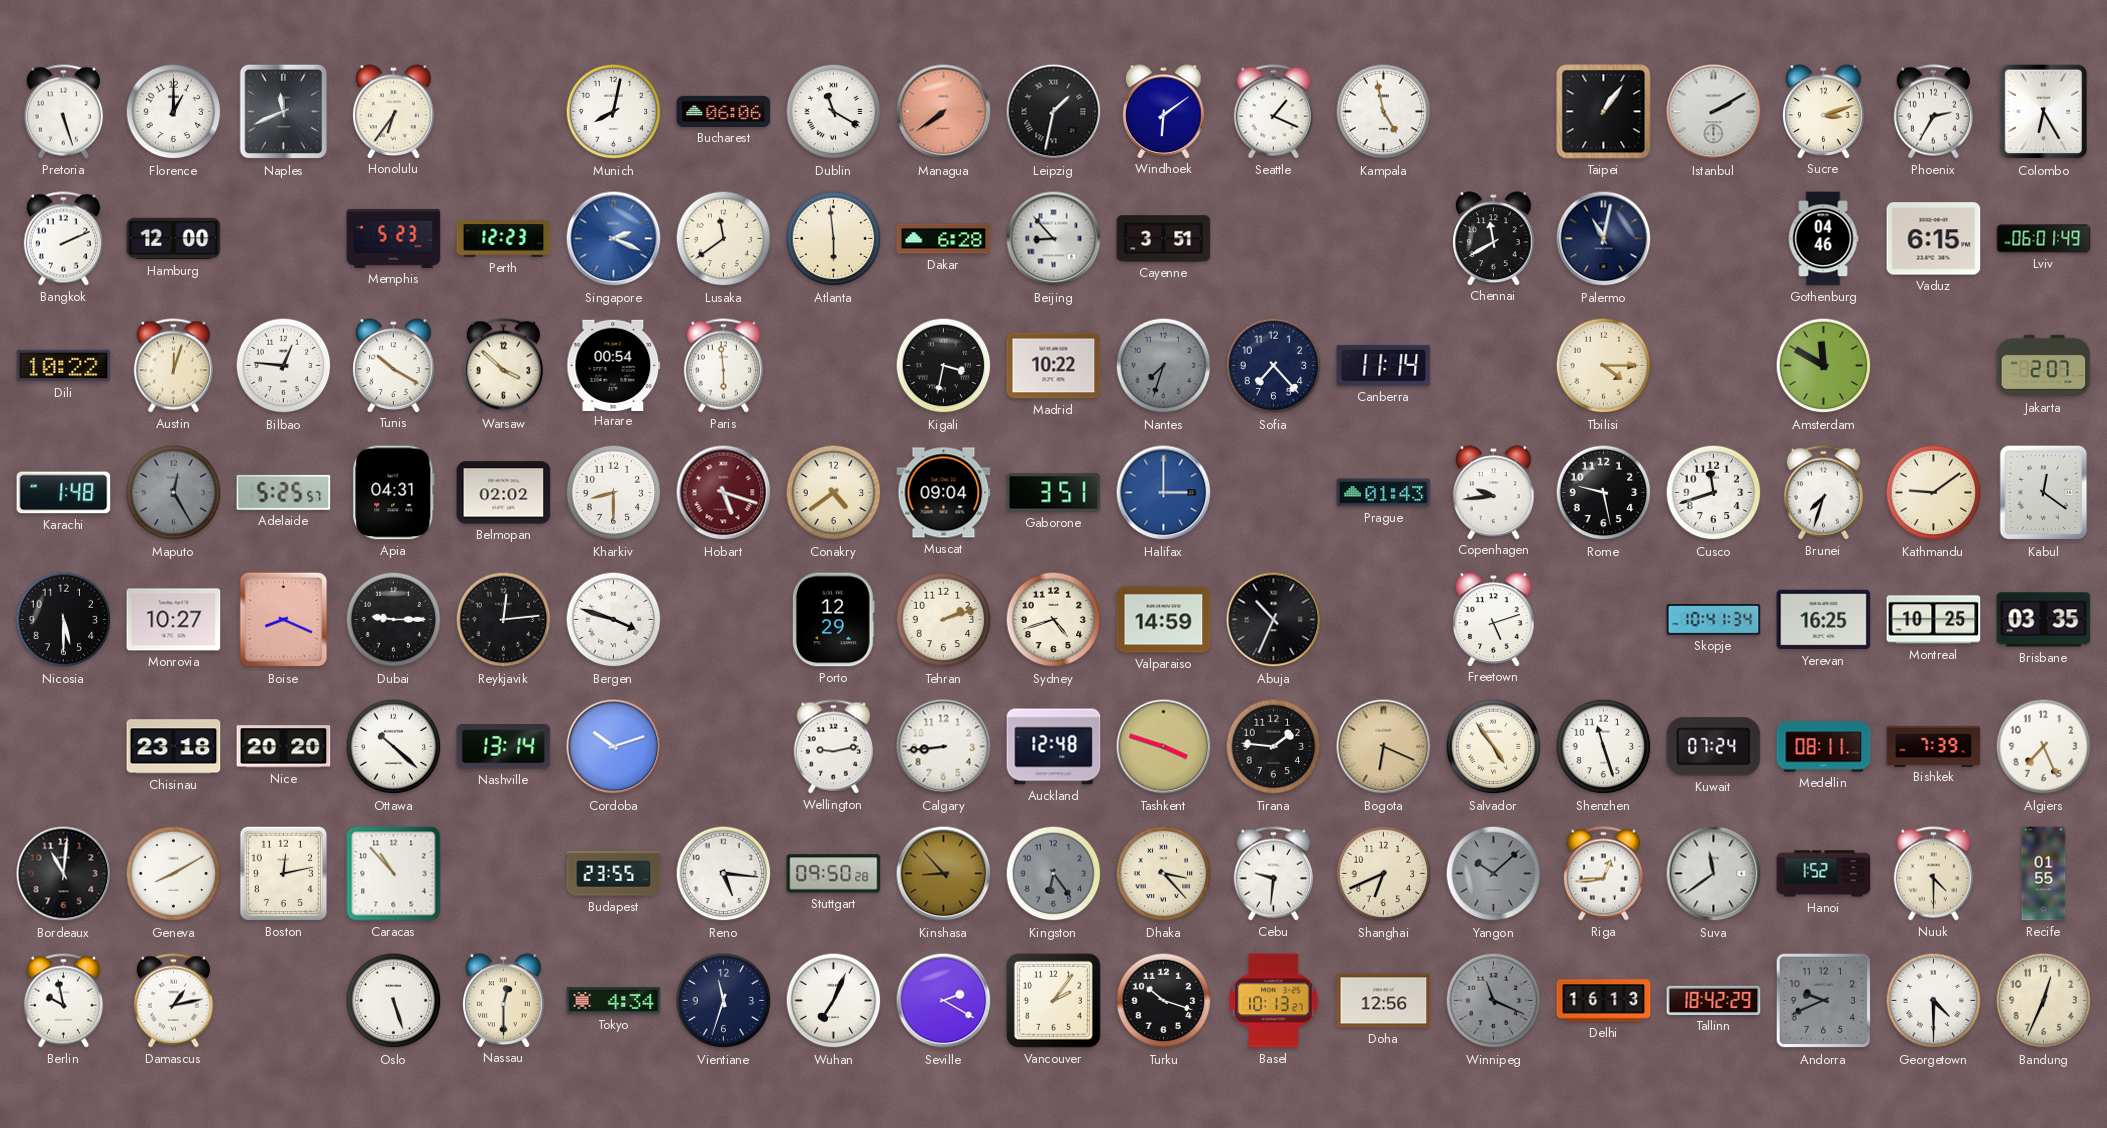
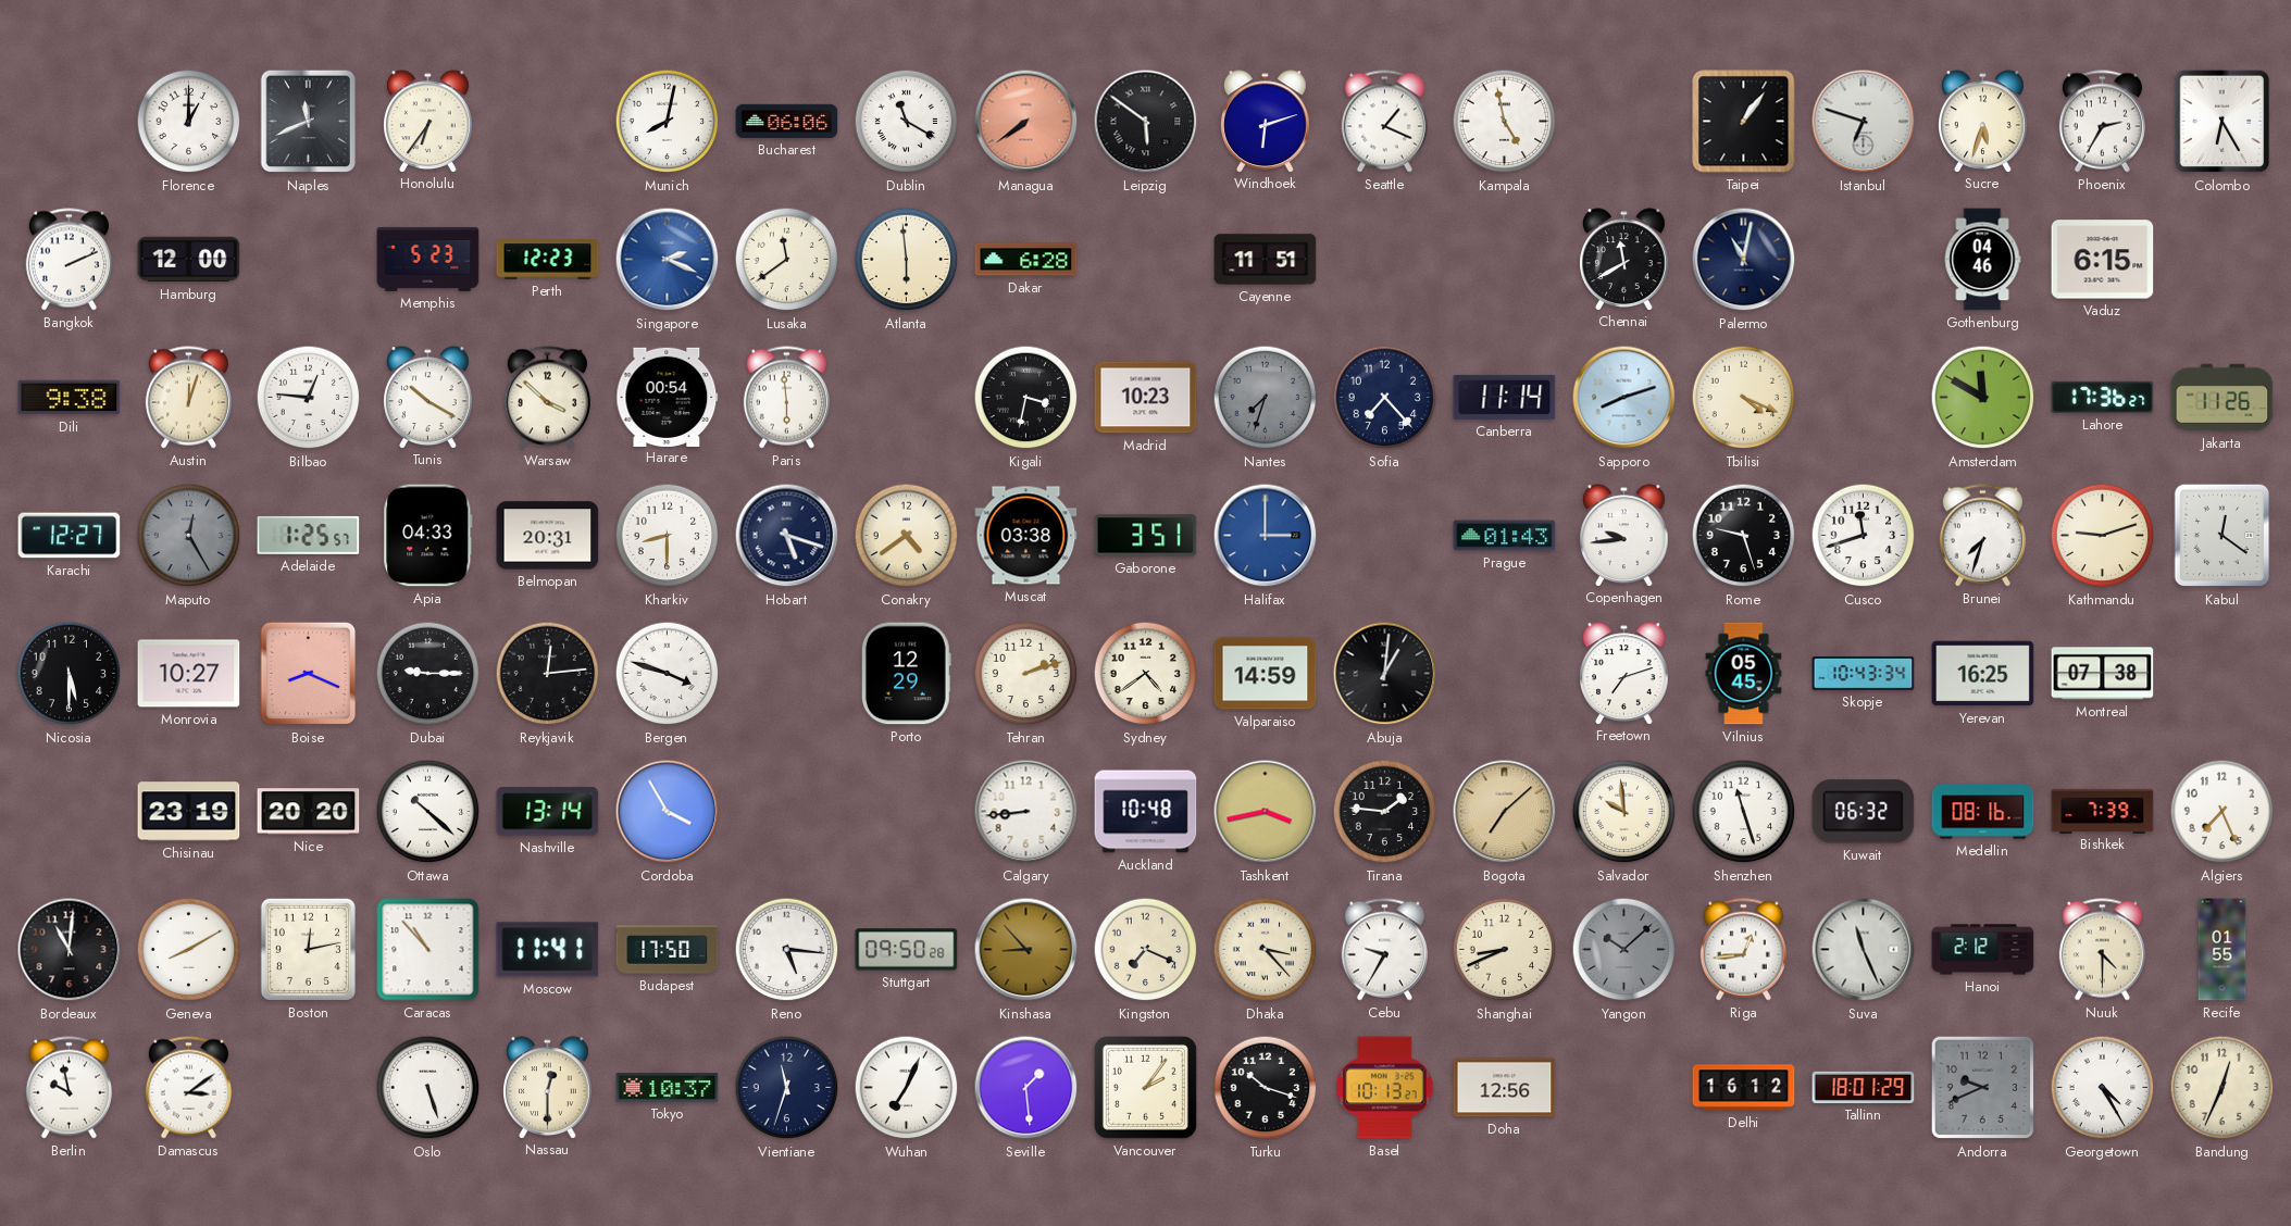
Pretoria: 5:27 -> none (63, 112)
Leipzig: 1:32 -> 5:51 (1146, 122)
Windhoek: 6:09 -> 6:12 (1266, 121)
Istanbul: 2:10 -> 6:48 (1864, 122)
Sucre: 3:12 -> 5:33 (1983, 121)
Beijing: 8:53 -> none (1054, 239)
Cayenne: 3:51 -> 11:51 (1266, 260)
Lviv: 06:01 -> none (2044, 239)
Dili: 10:22 -> 9:38 (70, 398)
Madrid: 10:22 -> 10:23 (1146, 398)
Sapporo: none -> 8:12 (1624, 398)
Tbilisi: 4:15 -> 4:19 (1744, 398)
Lahore: none -> 17:36 (2103, 397)
Jakarta: 2:07 -> 11:26 (2222, 398)
Karachi: 1:48 -> 12:27 (70, 536)
Adelaide: 5:25 -> 1:25 (309, 535)
Apia: 04:31 -> 04:33 (428, 536)
Belmopan: 02:02 -> 20:31 (548, 536)
Hobart dial: burgundy -> navy (787, 536)
Muscat: 09:04 -> 03:38 (1026, 536)
Rome: 9:28 -> 9:27 (1744, 536)
Kathmandu: 9:09 -> 9:12 (2103, 536)
Sydney: 4:42 -> 4:39 (1146, 674)
Abuja: 10:34 -> 1:01 (1385, 674)
Freetown: 5:12 -> 7:12 (1624, 673)
Vilnius: none -> 05:45 (1744, 674)
Skopje: 10:41 -> 10:43 (1864, 673)
Montreal: 10:25 -> 07:38 (2103, 674)
Brisbane: 03:35 -> none (2044, 620)
Chisinau: 23:18 -> 23:19 (189, 812)
Cordoba: 10:12 -> 3:55 (668, 812)
Wellington: 9:13 -> none (833, 747)
Auckland: 12:48 -> 10:48 (1146, 812)
Tashkent: 3:48 -> 3:43 (1266, 812)
Bogota: 6:19 -> 7:08 (1505, 812)
Salvador: 4:54 -> 9:59 (1624, 812)
Kuwait: 07:24 -> 06:32 (1864, 812)
Medellin: 08:11 -> 08:16 (1983, 812)
Moscow: none -> 11:41 (548, 950)
Budapest: 23:55 -> 17:50 (668, 950)
Kingston: 6:24 -> 7:19 (1146, 950)
Kingston dial: grey -> cream (1146, 950)
Cebu: 9:31 -> 9:35 (1384, 950)
Shanghai: 6:41 -> 8:41 (1505, 950)
Suva: 11:39 -> 11:26 (1864, 950)
Hanoi: 1:52 -> 2:12 (1983, 950)
Damascus: 1:13 -> 3:09 (188, 1088)
Tokyo: 4:34 -> 10:37 (668, 1088)
Seville: 2:20 -> 1:29 (1026, 1088)
Winnipeg: 11:19 -> none (1494, 1001)
Delhi: 16:13 -> 16:12 (1744, 1088)
Tallinn: 18:42 -> 18:01 (1864, 1087)
Georgetown: 4:30 -> 4:25 (2103, 1088)
